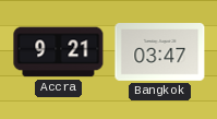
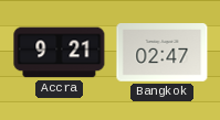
Bangkok: 03:47 -> 02:47 (163, 53)
